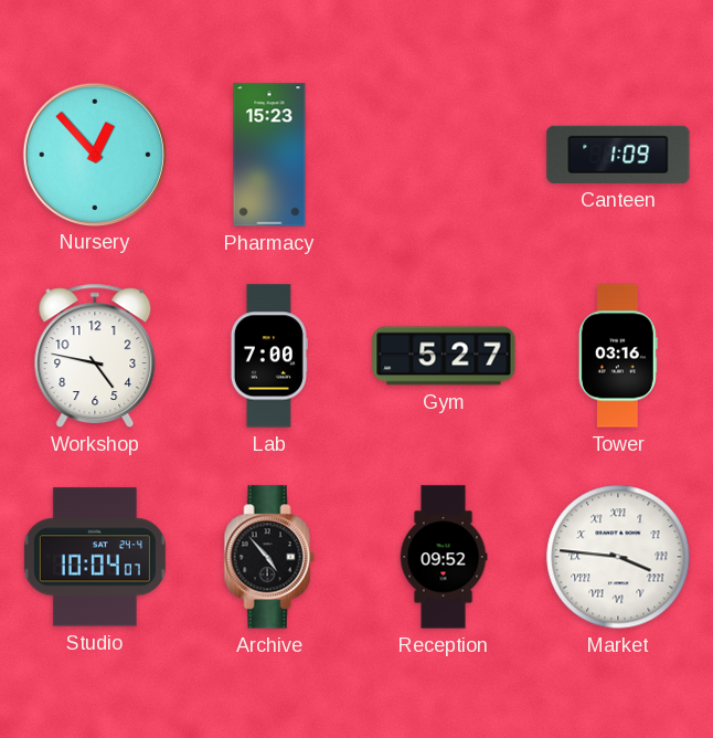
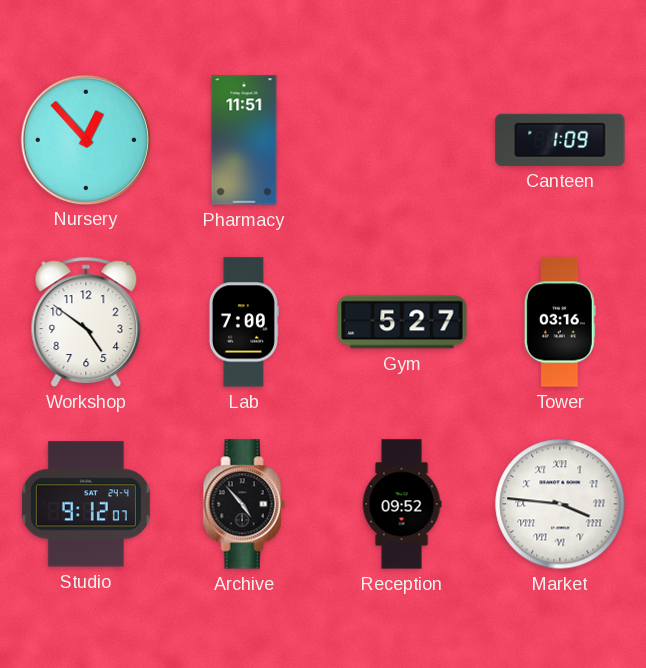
Pharmacy: 15:23 -> 11:51 (244, 140)
Workshop: 4:47 -> 4:51 (86, 322)
Studio: 10:04 -> 9:12 (86, 504)
